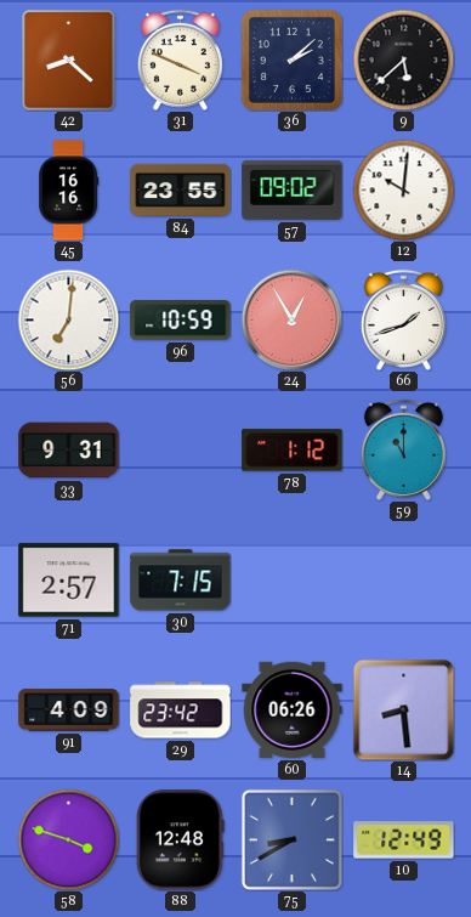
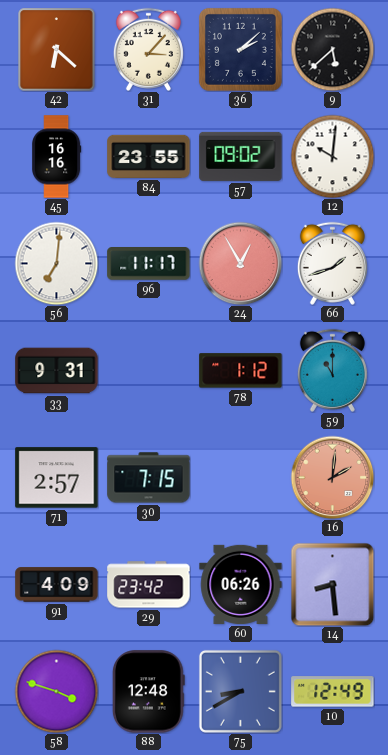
42: 8:22 -> 6:22 (57, 50)
31: 3:49 -> 3:07 (148, 49)
96: 10:59 -> 11:17 (149, 264)
16: none -> 2:01 (332, 477)
